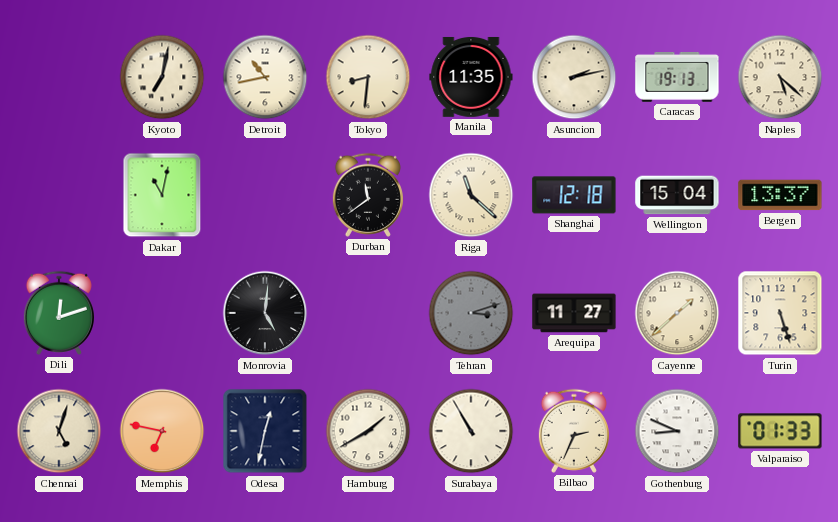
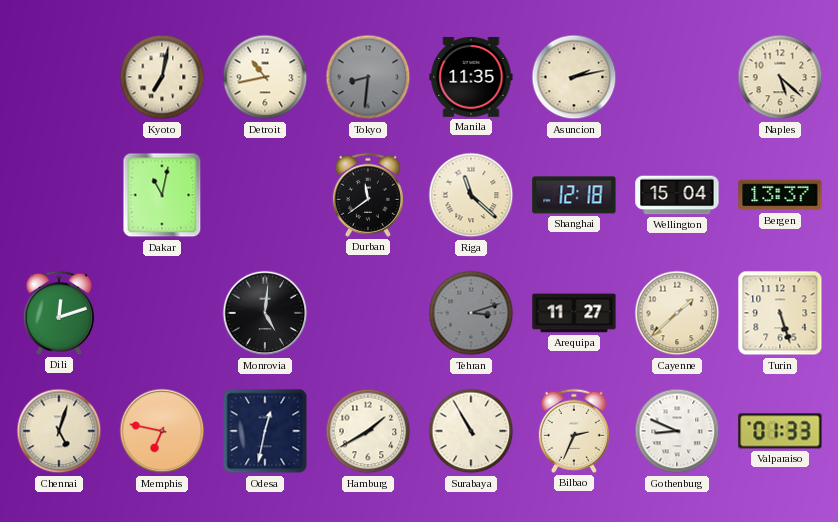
Tokyo dial: cream -> grey (368, 77)
Caracas: 19:13 -> none (677, 77)
